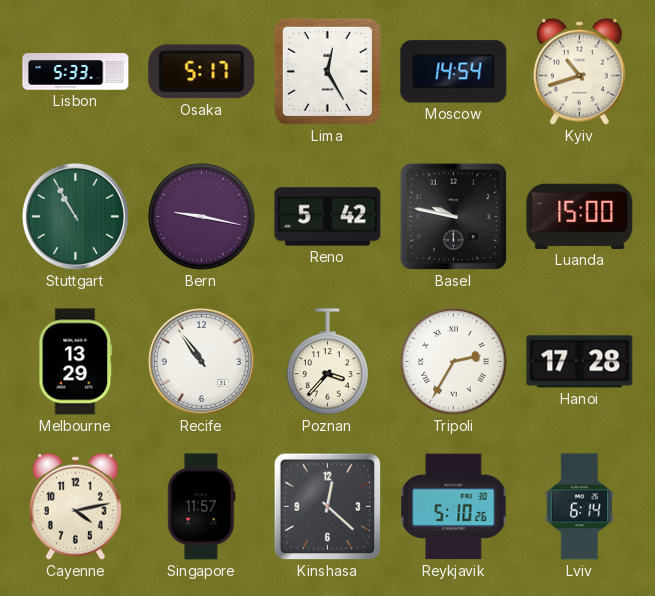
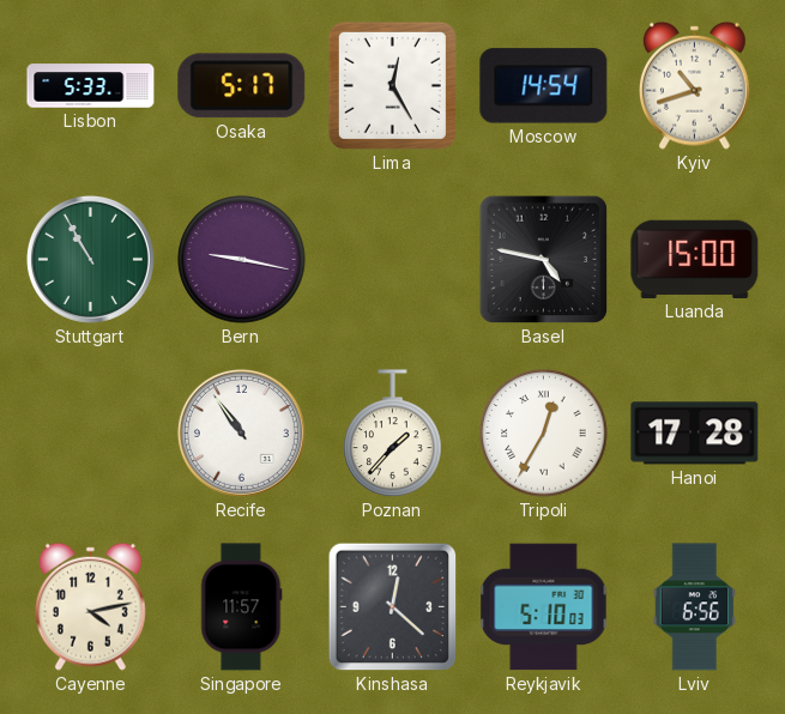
Reno: 5:42 -> none (328, 217)
Basel: 9:47 -> 4:47 (544, 260)
Melbourne: 13:29 -> none (76, 362)
Poznan: 3:37 -> 1:37 (393, 434)
Tripoli: 2:35 -> 12:35 (544, 434)
Reykjavik: 5:10:26 -> 5:10:03 (544, 607)
Lviv: 6:14 -> 6:56 (694, 607)
